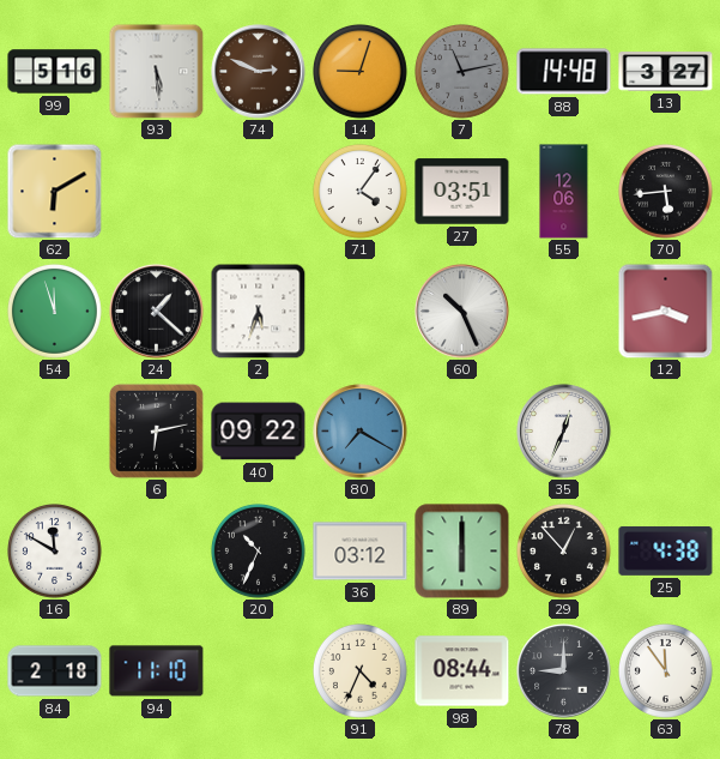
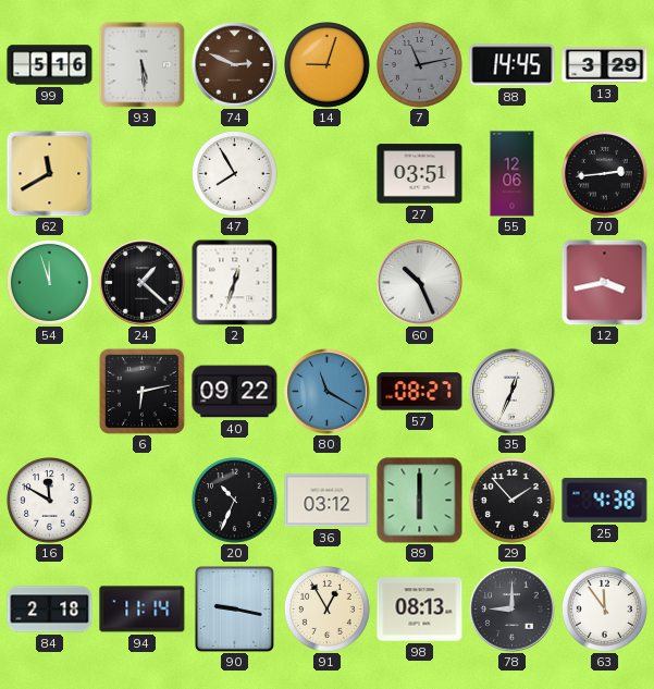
88: 14:48 -> 14:45 (513, 65)
13: 3:27 -> 3:29 (605, 65)
62: 6:10 -> 11:40 (49, 173)
47: none -> 7:55 (235, 174)
71: 4:06 -> none (361, 192)
70: 5:44 -> 2:44 (605, 174)
2: 5:33 -> 12:33 (234, 282)
80: 7:20 -> 11:20 (328, 392)
57: none -> 08:27 (420, 392)
29: 12:53 -> 1:53 (513, 501)
94: 11:10 -> 11:14 (143, 610)
90: none -> 9:17 (234, 608)
91: 4:34 -> 12:55 (328, 610)
98: 08:44 -> 08:13 (420, 610)
